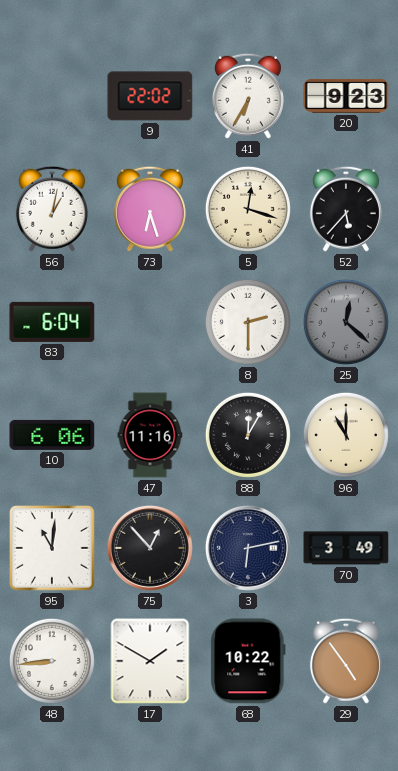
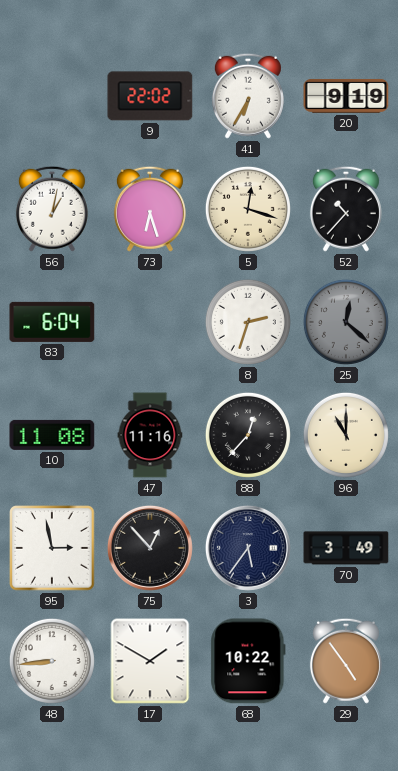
20: 9:23 -> 9:19 (346, 96)
52: 5:37 -> 10:37 (346, 209)
8: 2:30 -> 2:33 (248, 322)
10: 6:06 -> 11:08 (52, 435)
88: 12:05 -> 12:37 (248, 435)
95: 11:01 -> 2:58 (52, 548)
3: 6:13 -> 5:36 (248, 548)
